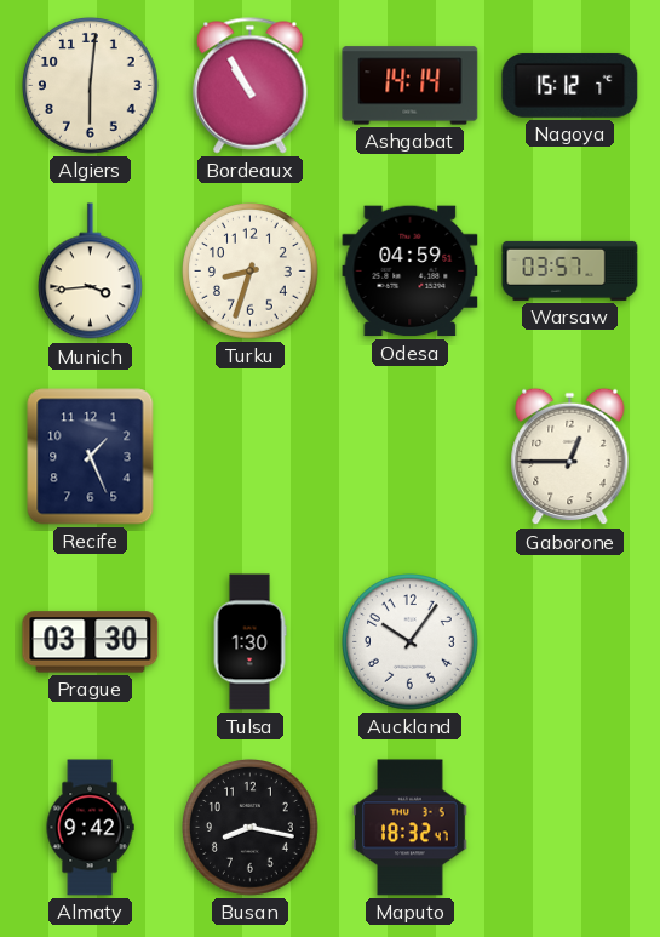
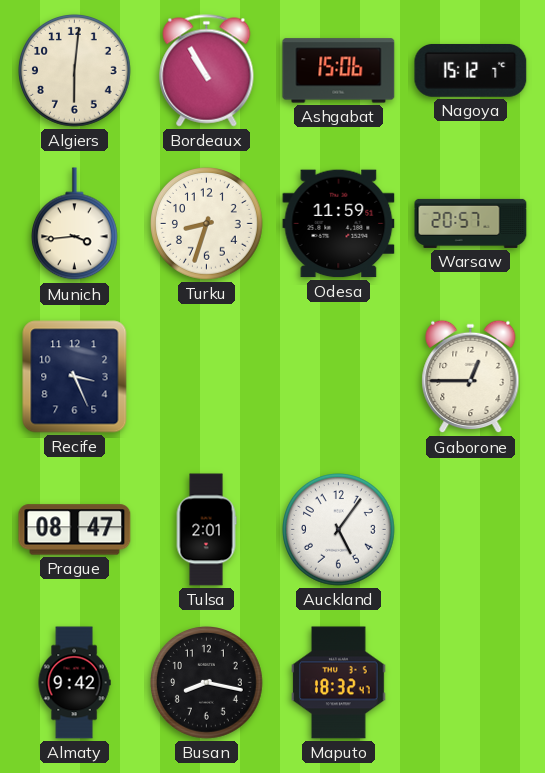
Ashgabat: 14:14 -> 15:06 (339, 71)
Odesa: 04:59 -> 11:59 (339, 224)
Warsaw: 03:57 -> 20:57 (471, 223)
Recife: 1:26 -> 3:26 (75, 377)
Prague: 03:30 -> 08:47 (75, 530)
Tulsa: 1:30 -> 2:01 (206, 530)
Auckland: 10:06 -> 5:06 (339, 530)
